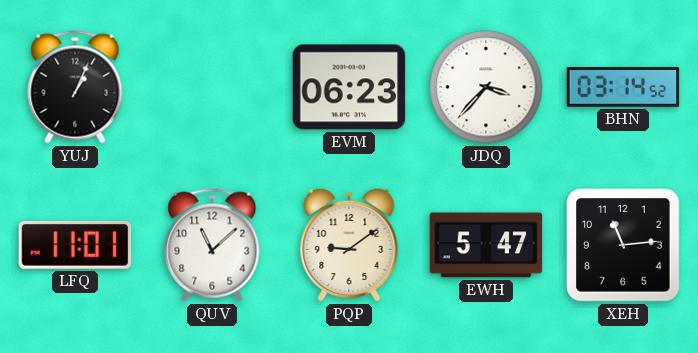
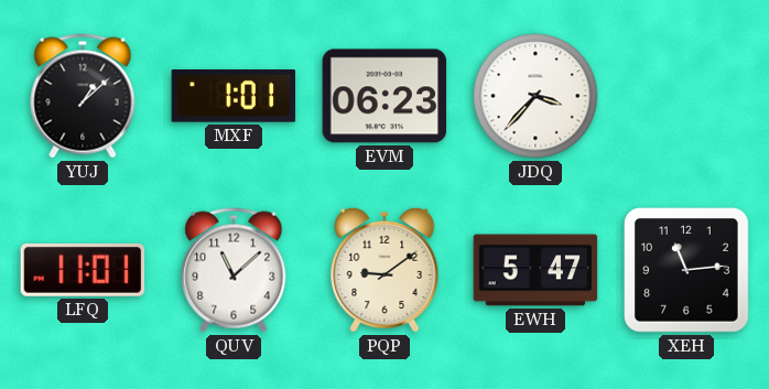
YUJ: 1:04 -> 1:08 (83, 96)
MXF: none -> 1:01 (234, 97)
BHN: 03:14 -> none (623, 87)
